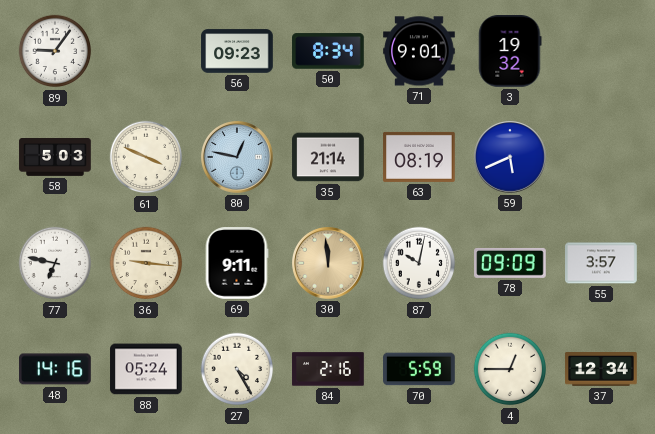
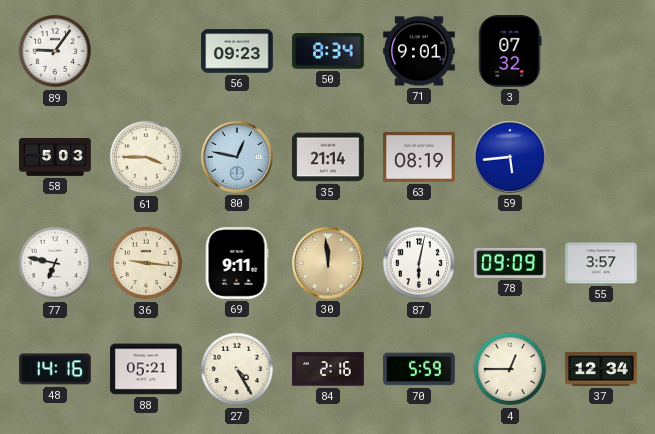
3: 19:32 -> 07:32 (510, 51)
61: 3:49 -> 3:45 (146, 157)
59: 5:41 -> 5:44 (511, 158)
87: 10:02 -> 6:02 (419, 263)
88: 05:24 -> 05:21 (146, 369)
